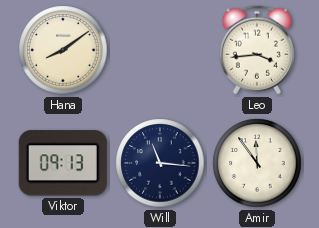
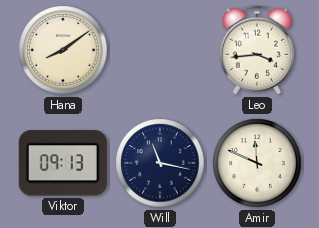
Will: 11:16 -> 11:17 (160, 163)
Amir: 11:54 -> 11:49 (257, 163)
